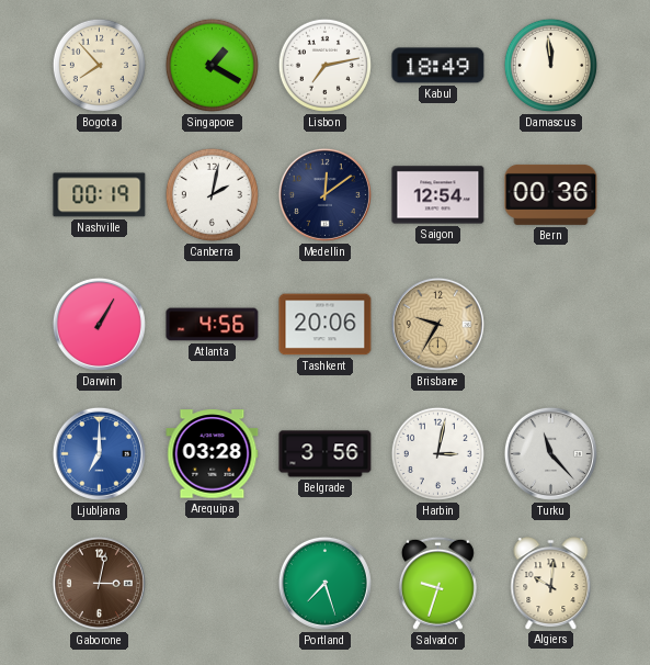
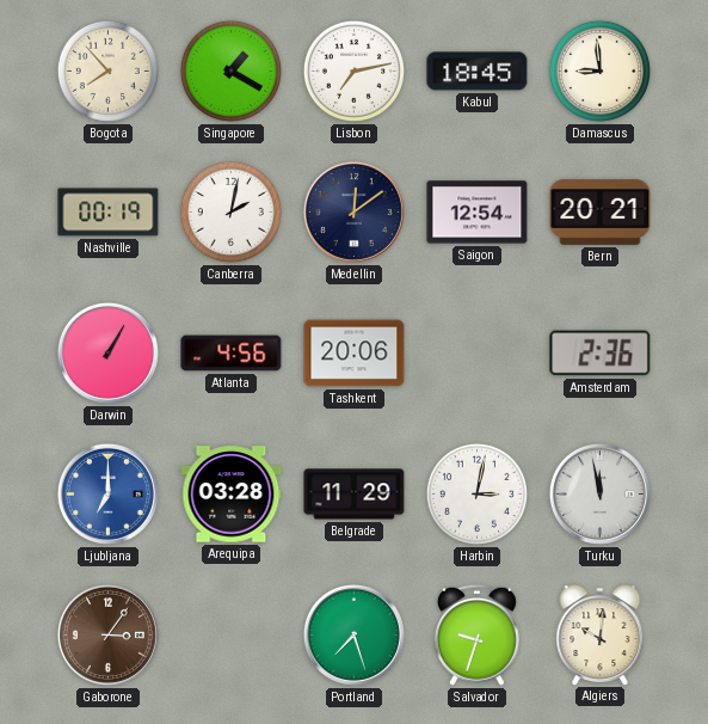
Kabul: 18:49 -> 18:45 (478, 72)
Damascus: 11:59 -> 8:59 (599, 70)
Bern: 00:36 -> 20:21 (601, 211)
Brisbane: 9:35 -> none (437, 324)
Amsterdam: none -> 2:36 (601, 354)
Belgrade: 3:56 -> 11:29 (355, 495)
Turku: 11:23 -> 11:58 (599, 493)
Gaborone: 3:02 -> 3:06 (107, 634)
